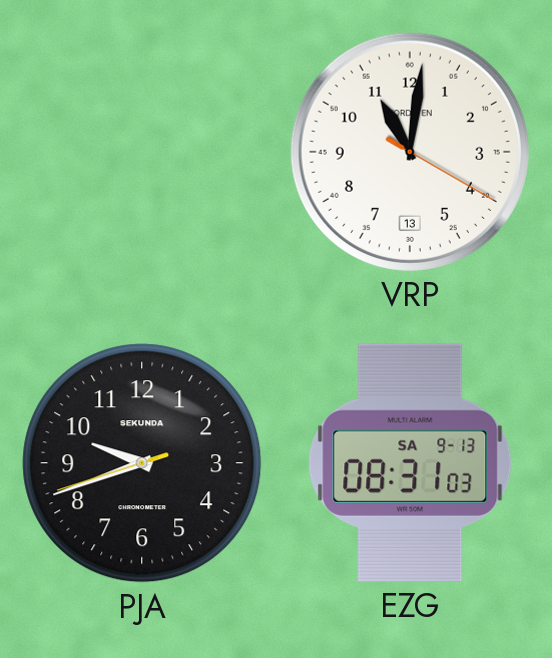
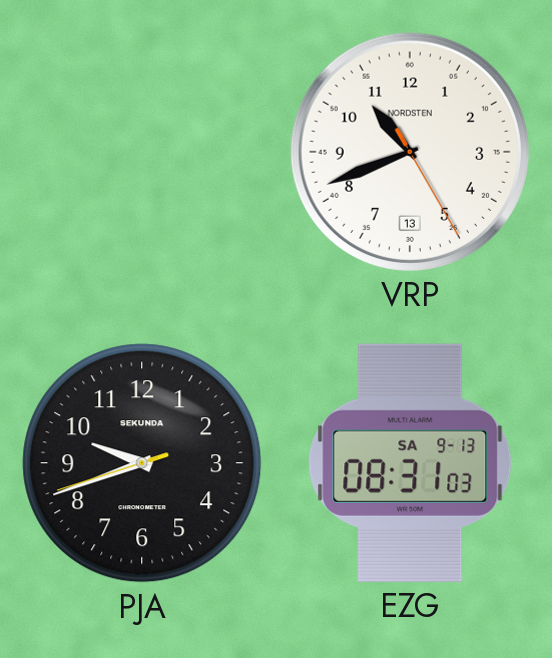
VRP: 11:01 -> 10:41 (410, 152)
